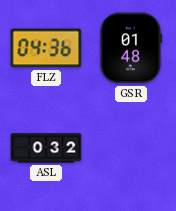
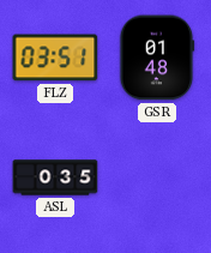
FLZ: 04:36 -> 03:51 (55, 58)
ASL: 0:32 -> 0:35 (55, 177)
